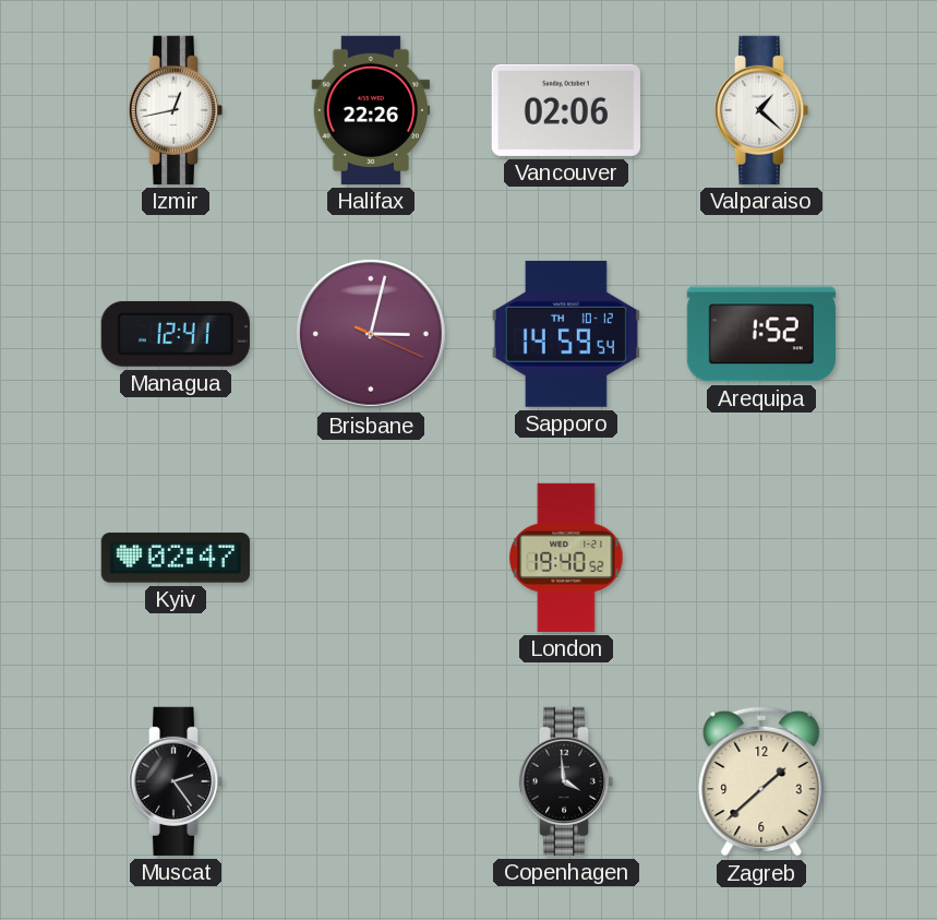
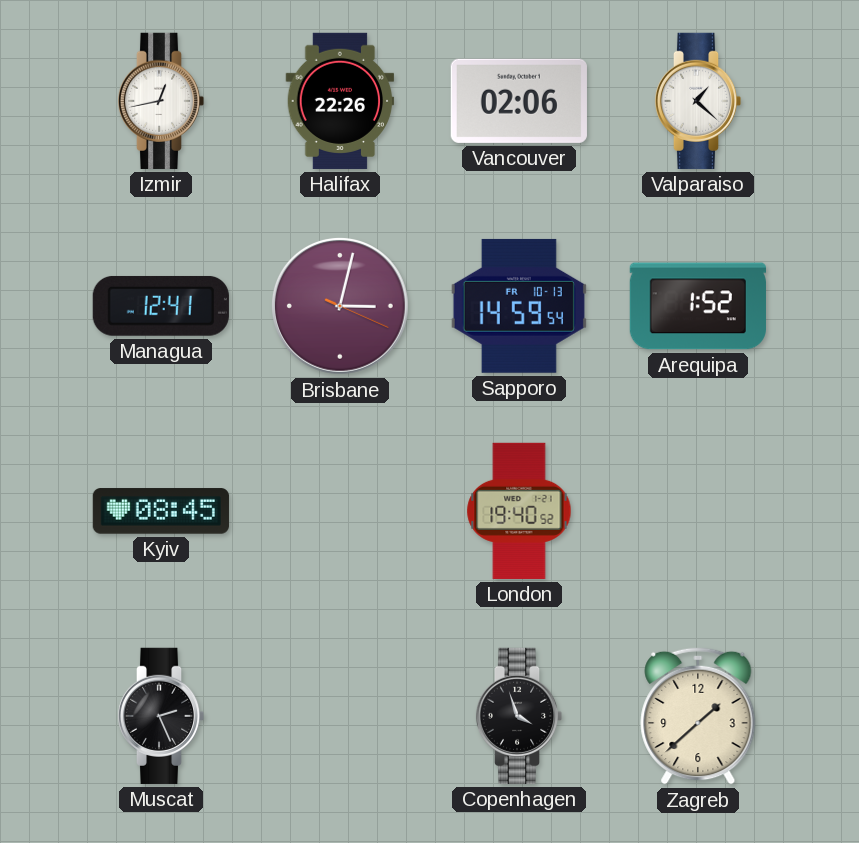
Sapporo date: TH 10-12 -> FR 10-13 (519, 306)
Kyiv: 02:47 -> 08:45 (161, 511)
Muscat: 2:24 -> 2:26 (161, 716)
Copenhagen: 3:59 -> 3:57 (519, 716)
